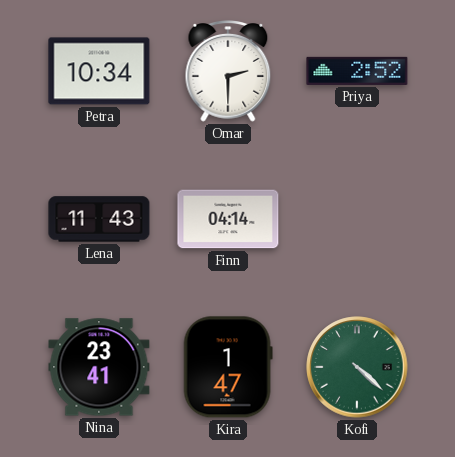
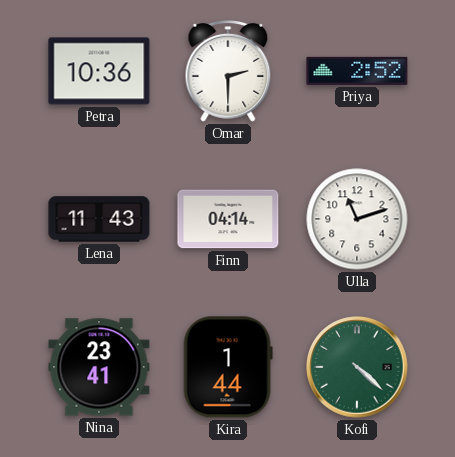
Petra: 10:34 -> 10:36 (99, 71)
Ulla: none -> 11:12 (357, 219)
Kira: 1:47 -> 1:44 (228, 367)
